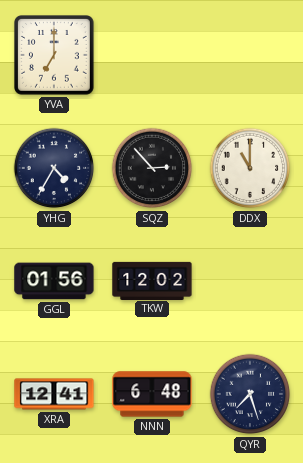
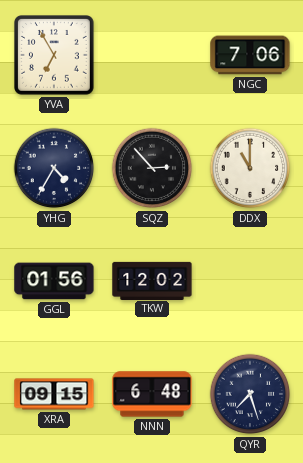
YVA: 7:00 -> 6:55 (55, 56)
NGC: none -> 7:06 (250, 55)
XRA: 12:41 -> 09:15 (54, 394)
